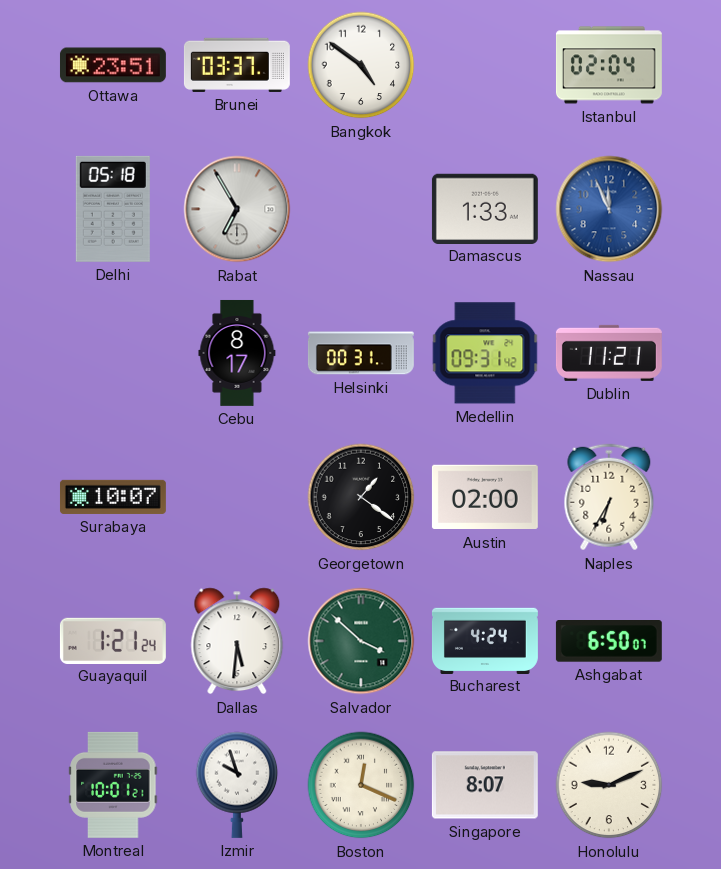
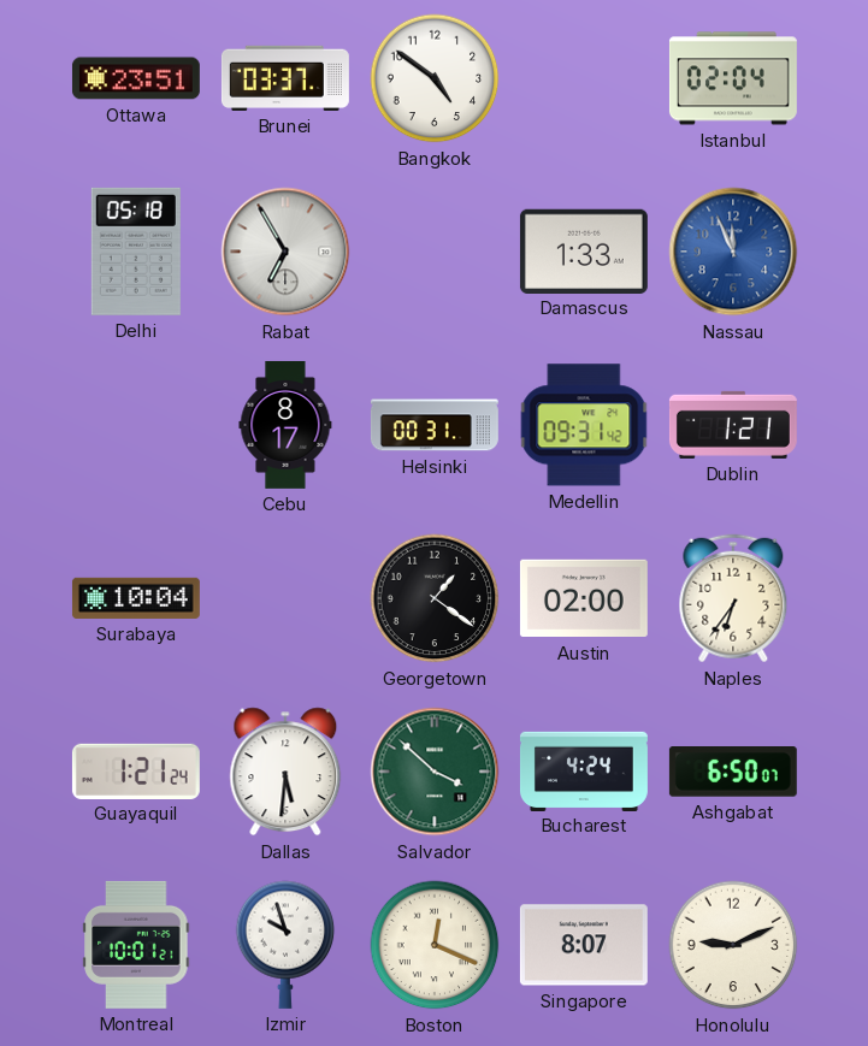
Dublin: 11:21 -> 1:21 (733, 425)
Surabaya: 10:07 -> 10:04 (136, 598)
Naples: 6:35 -> 6:36 (733, 598)
